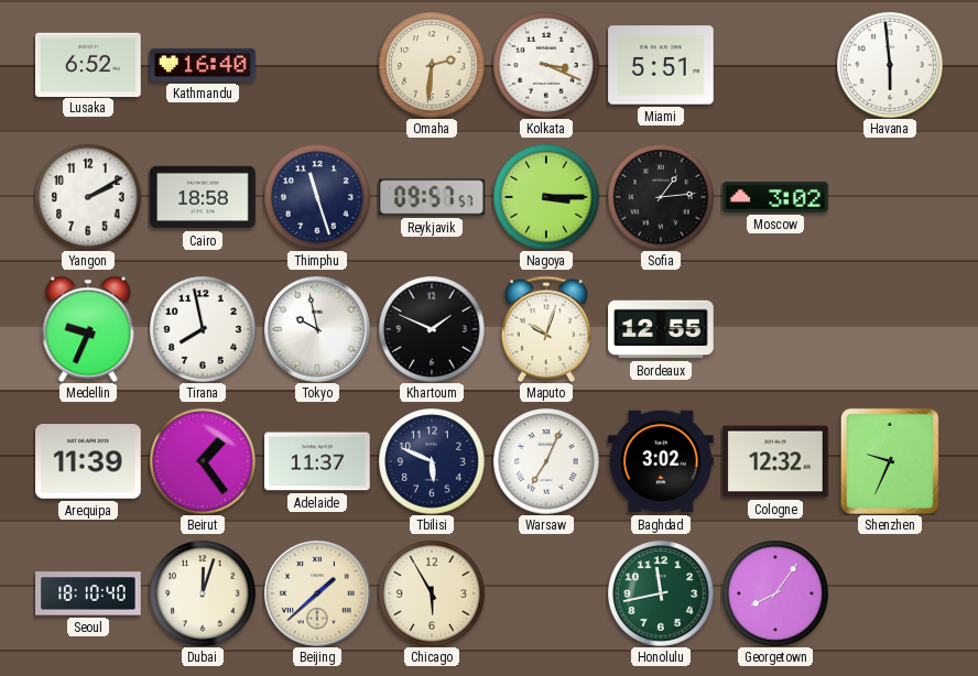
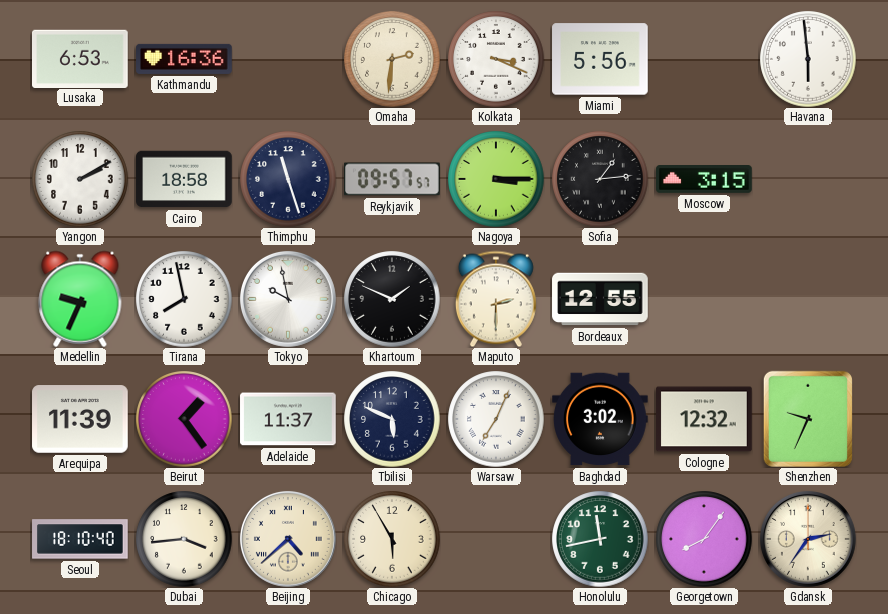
Lusaka: 6:52 -> 6:53 (81, 58)
Kathmandu: 16:40 -> 16:36 (184, 59)
Miami: 5:51 -> 5:56 (600, 59)
Moscow: 3:02 -> 3:15 (704, 180)
Maputo: 10:03 -> 2:30 (496, 299)
Dubai: 12:03 -> 3:44 (184, 539)
Beijing: 1:38 -> 4:38 (288, 539)
Gdansk: none -> 2:36 (808, 539)
